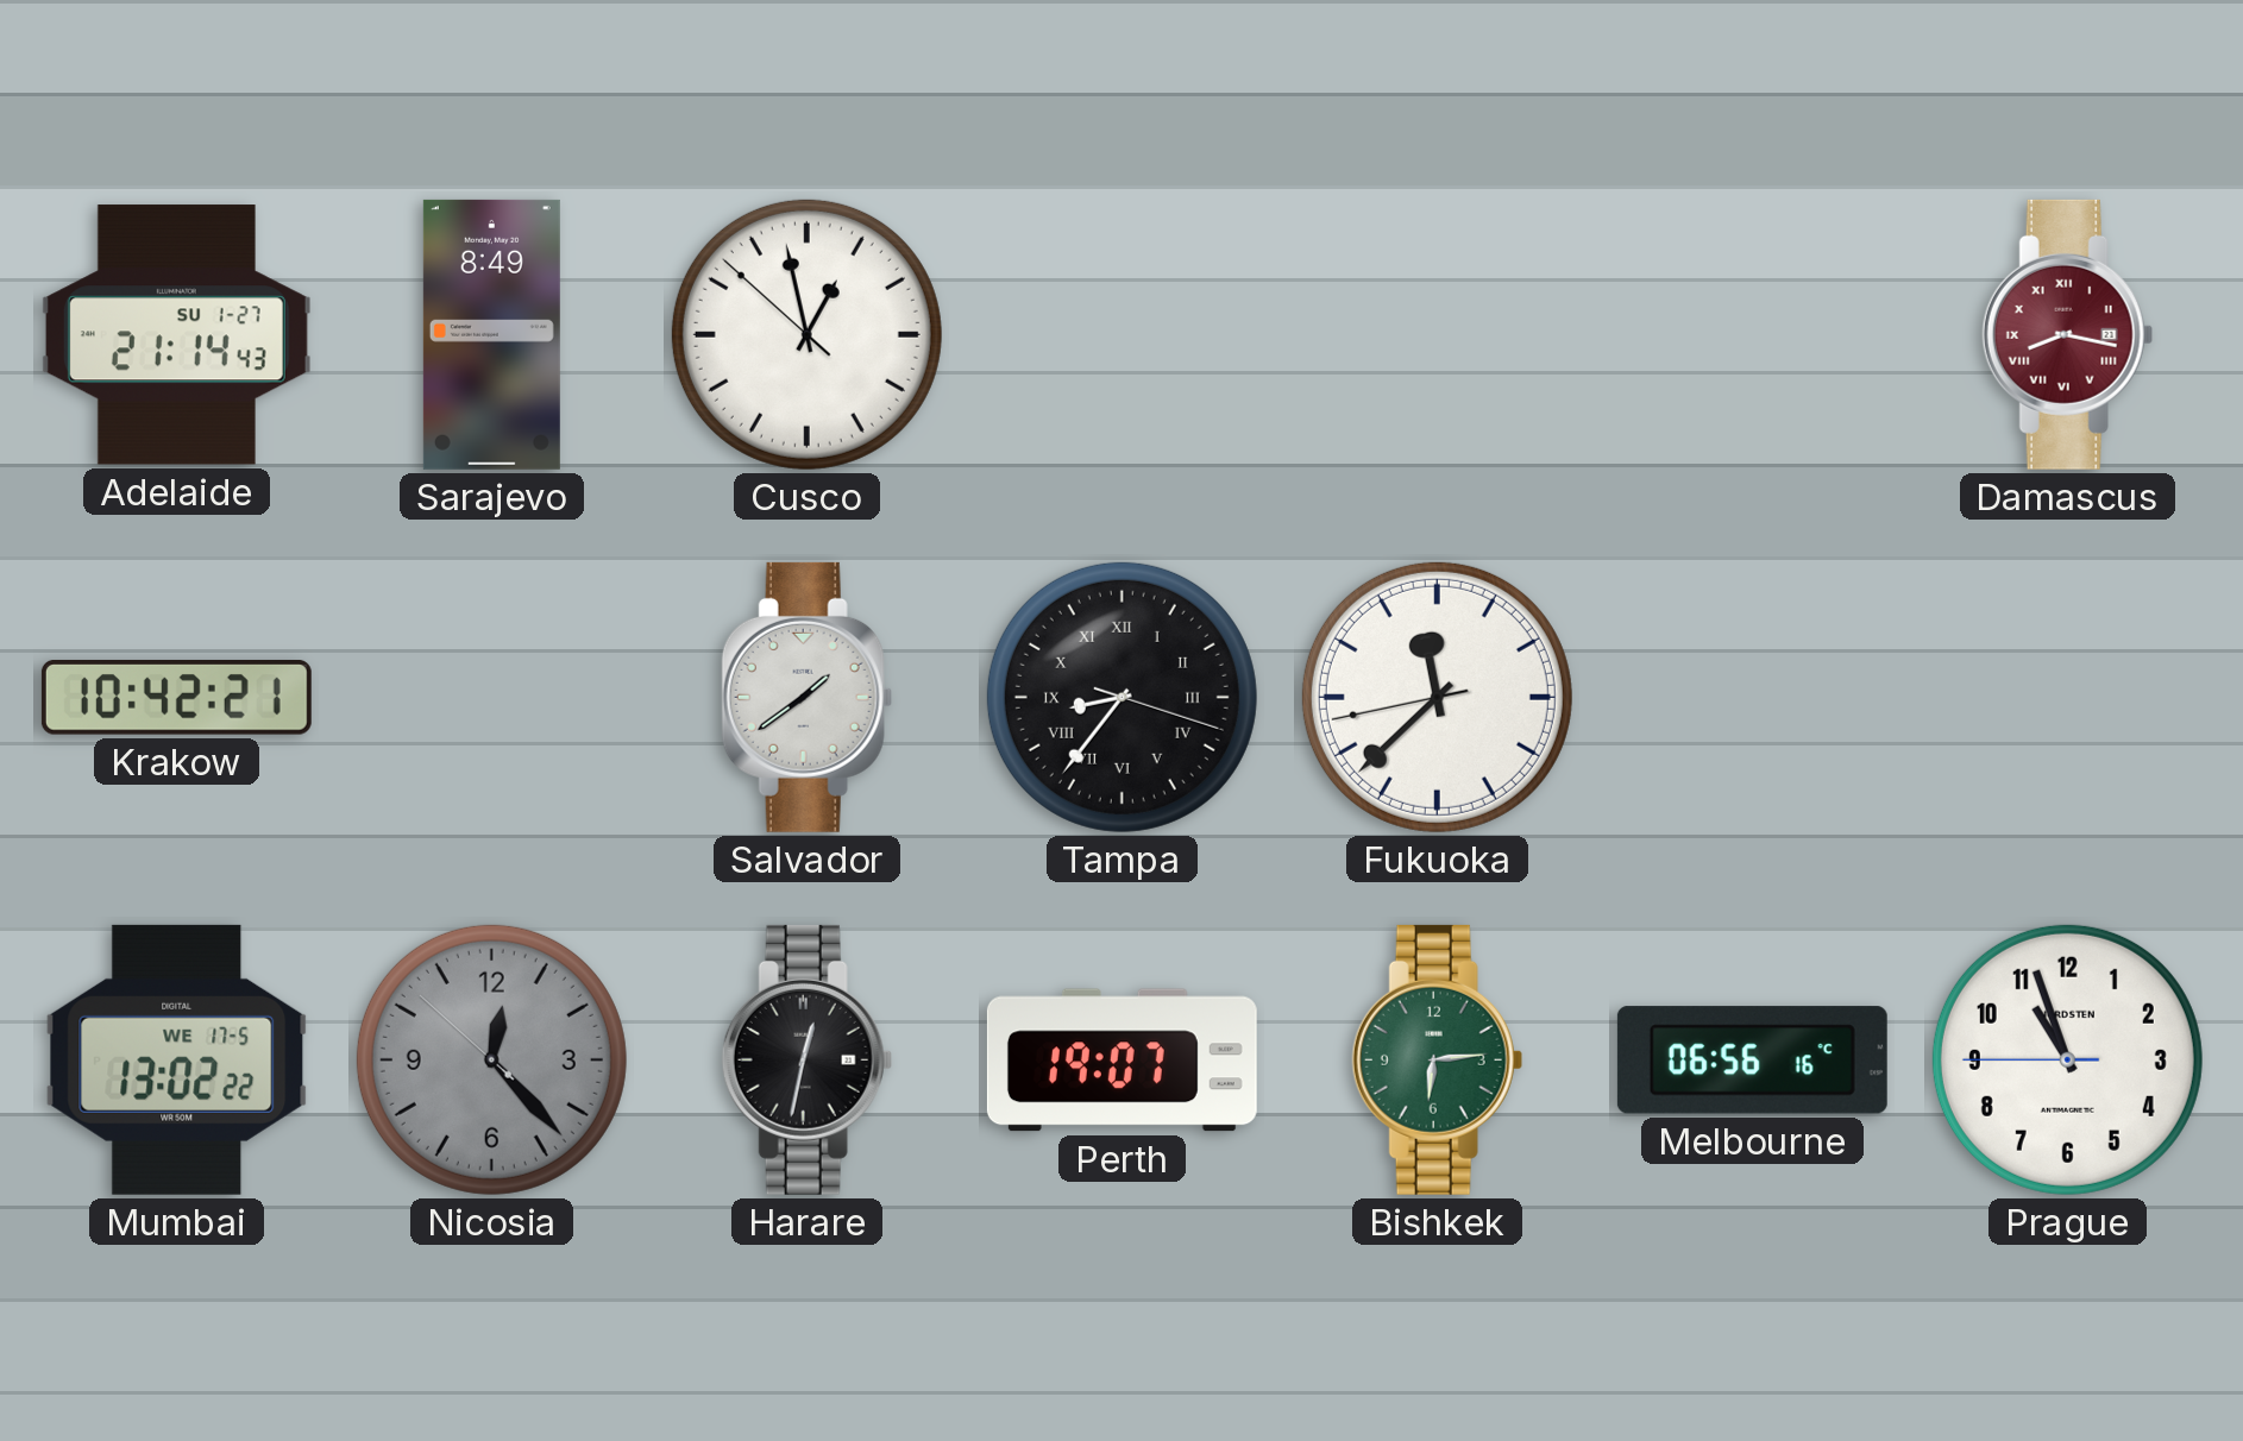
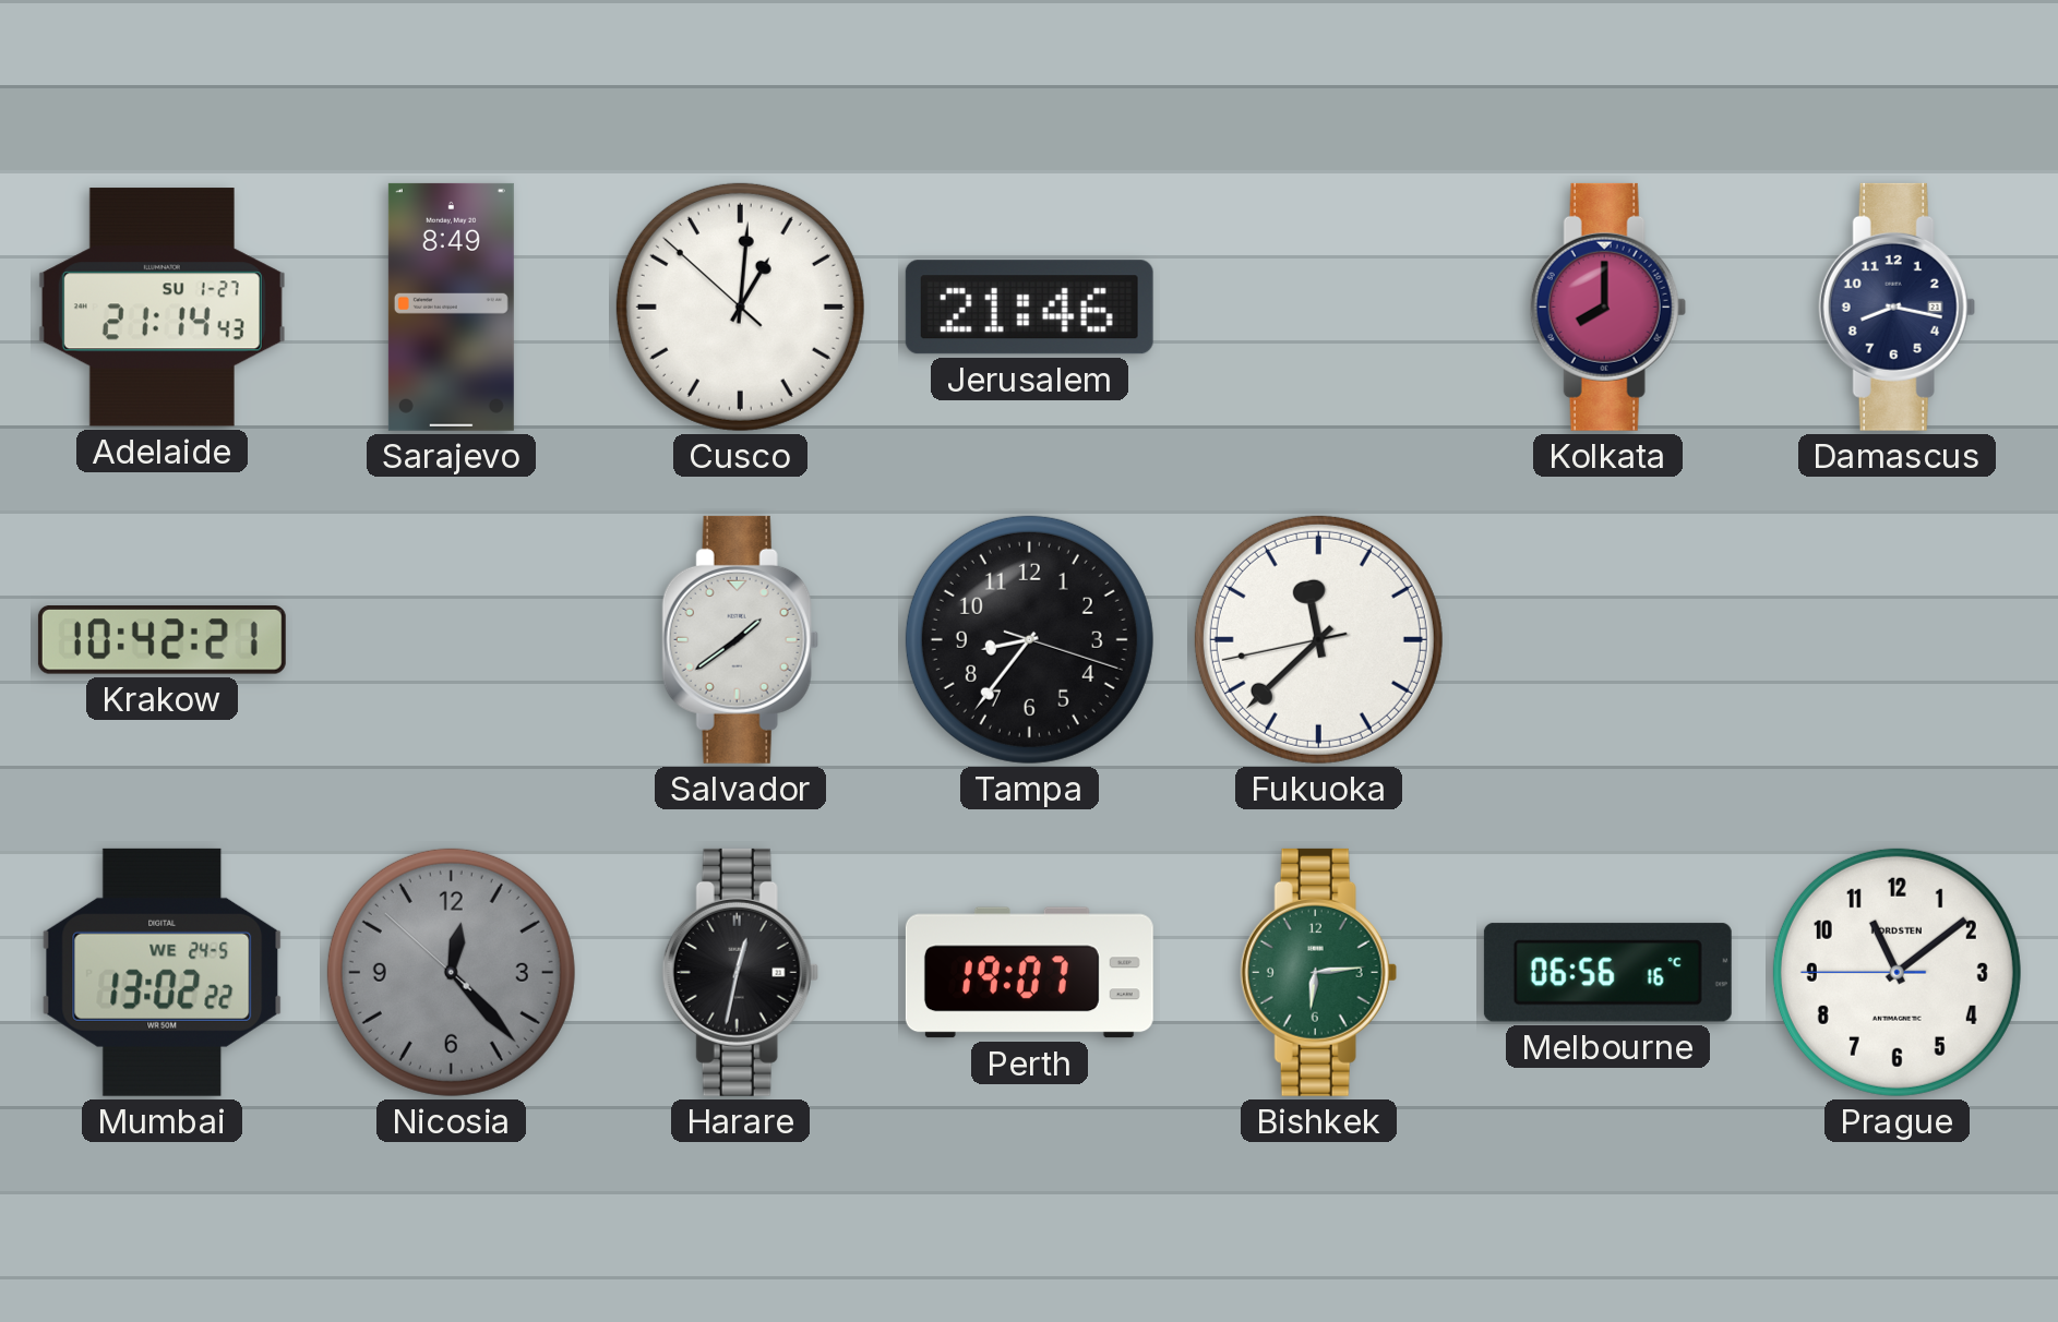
Cusco: 12:57 -> 1:00 (740, 307)
Jerusalem: none -> 21:46 (1029, 308)
Kolkata: none -> 8:00 (1607, 307)
Damascus dial: burgundy -> navy (1897, 307)
Damascus numerals: Roman -> Arabic (1897, 307)
Tampa numerals: Roman -> Arabic (1029, 639)
Mumbai date: WE 17-5 -> WE 24-5 (163, 972)
Prague: 10:56 -> 11:08 (1897, 972)
